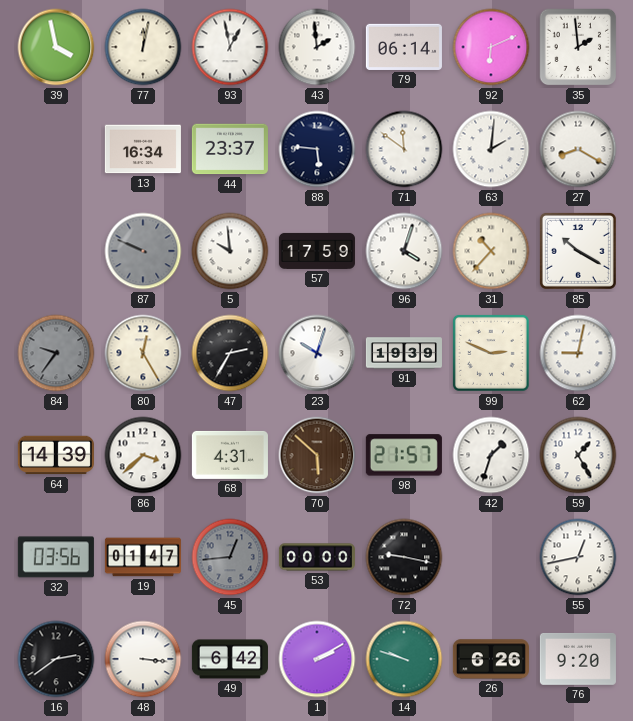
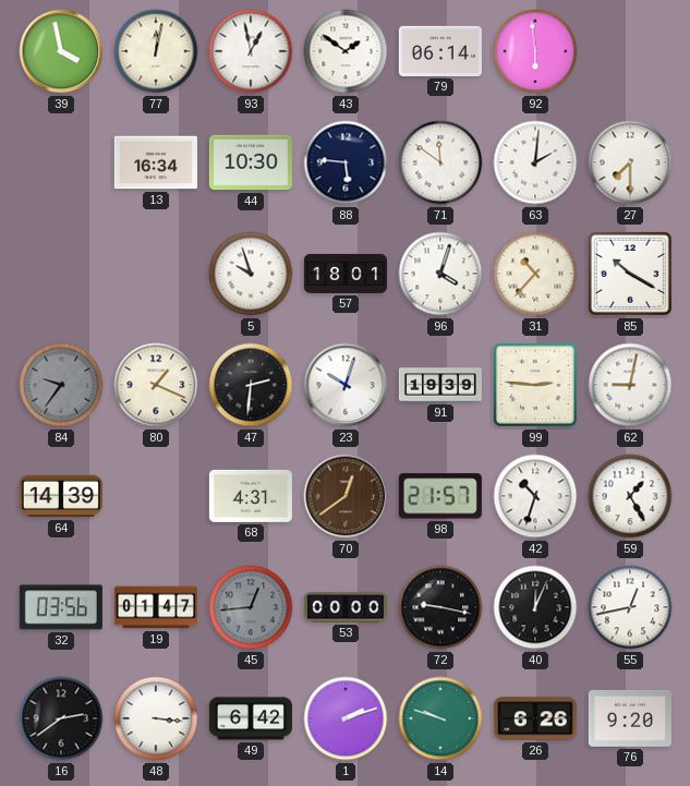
43: 1:59 -> 1:51 (346, 51)
92: 6:11 -> 5:59 (535, 51)
35: 1:59 -> none (578, 47)
44: 23:37 -> 10:30 (251, 162)
27: 8:20 -> 7:30 (630, 162)
87: 9:49 -> none (143, 251)
5: 9:59 -> 9:57 (251, 274)
57: 17:59 -> 18:01 (346, 274)
80: 12:25 -> 1:19 (156, 385)
47: 2:35 -> 2:31 (251, 385)
99: 2:49 -> 2:46 (535, 385)
86: 3:38 -> none (143, 455)
70: 5:52 -> 12:39 (346, 496)
42: 1:33 -> 10:33 (535, 496)
40: none -> 12:04 (535, 607)
1: 2:10 -> 2:12 (346, 718)
